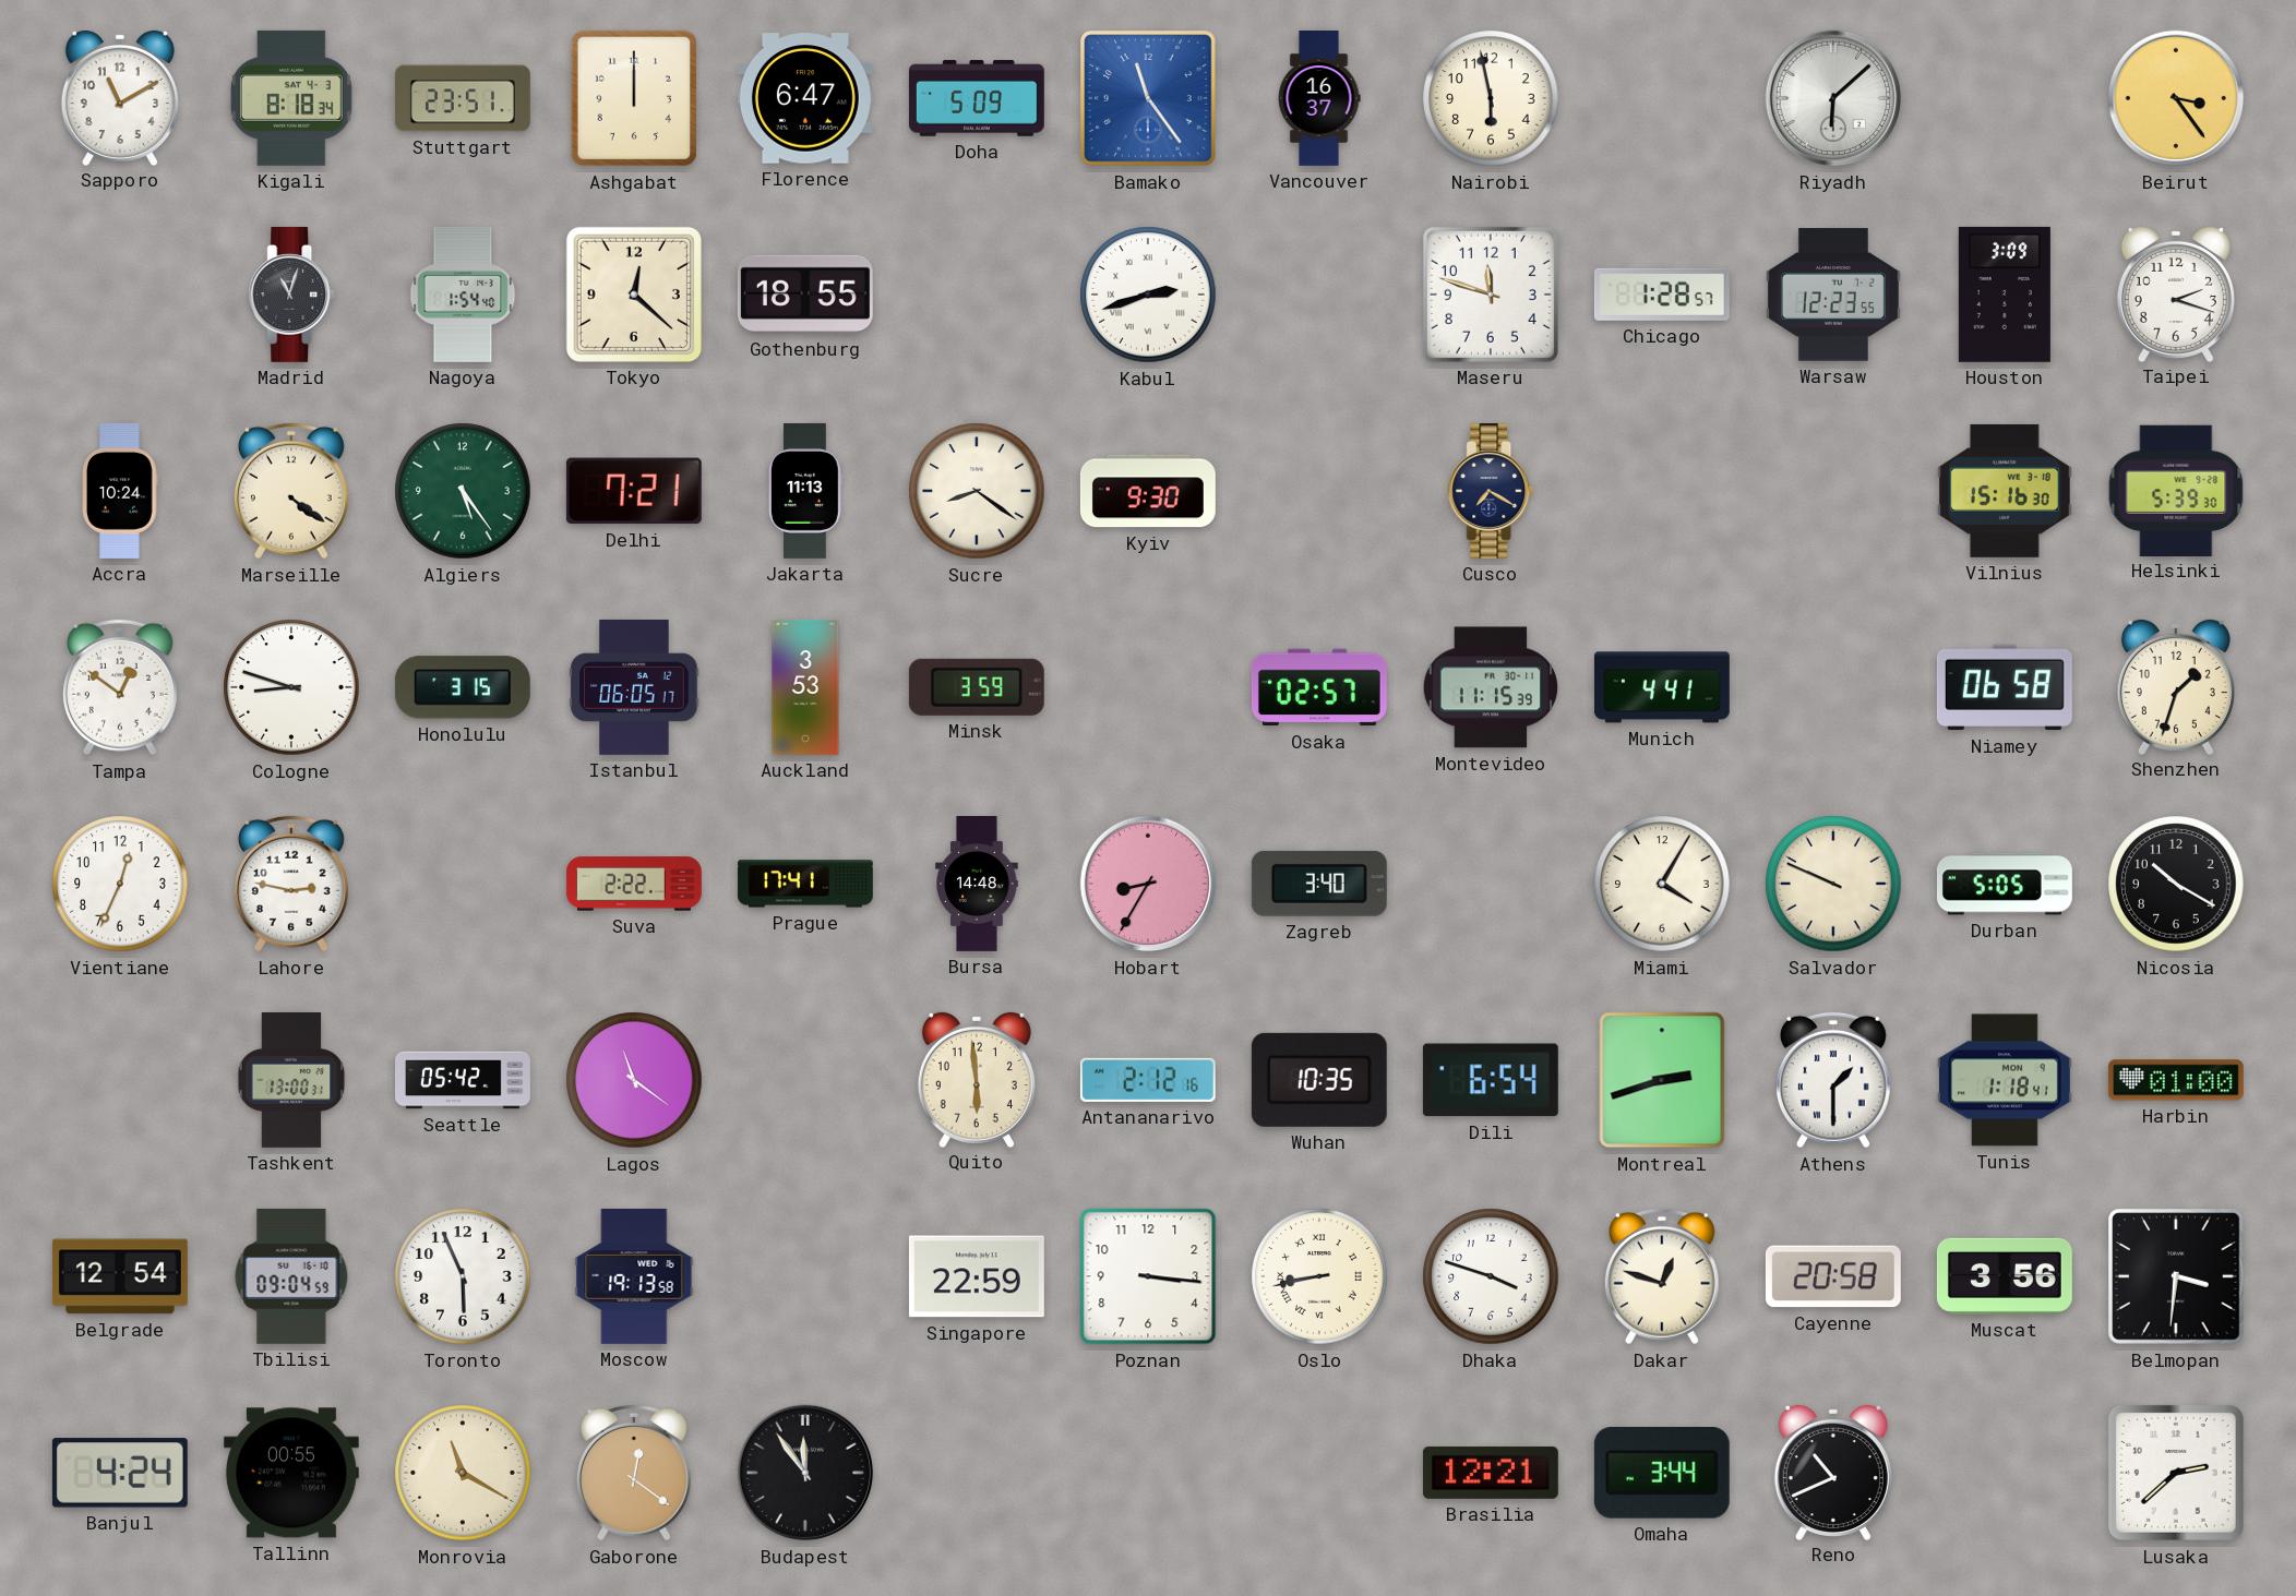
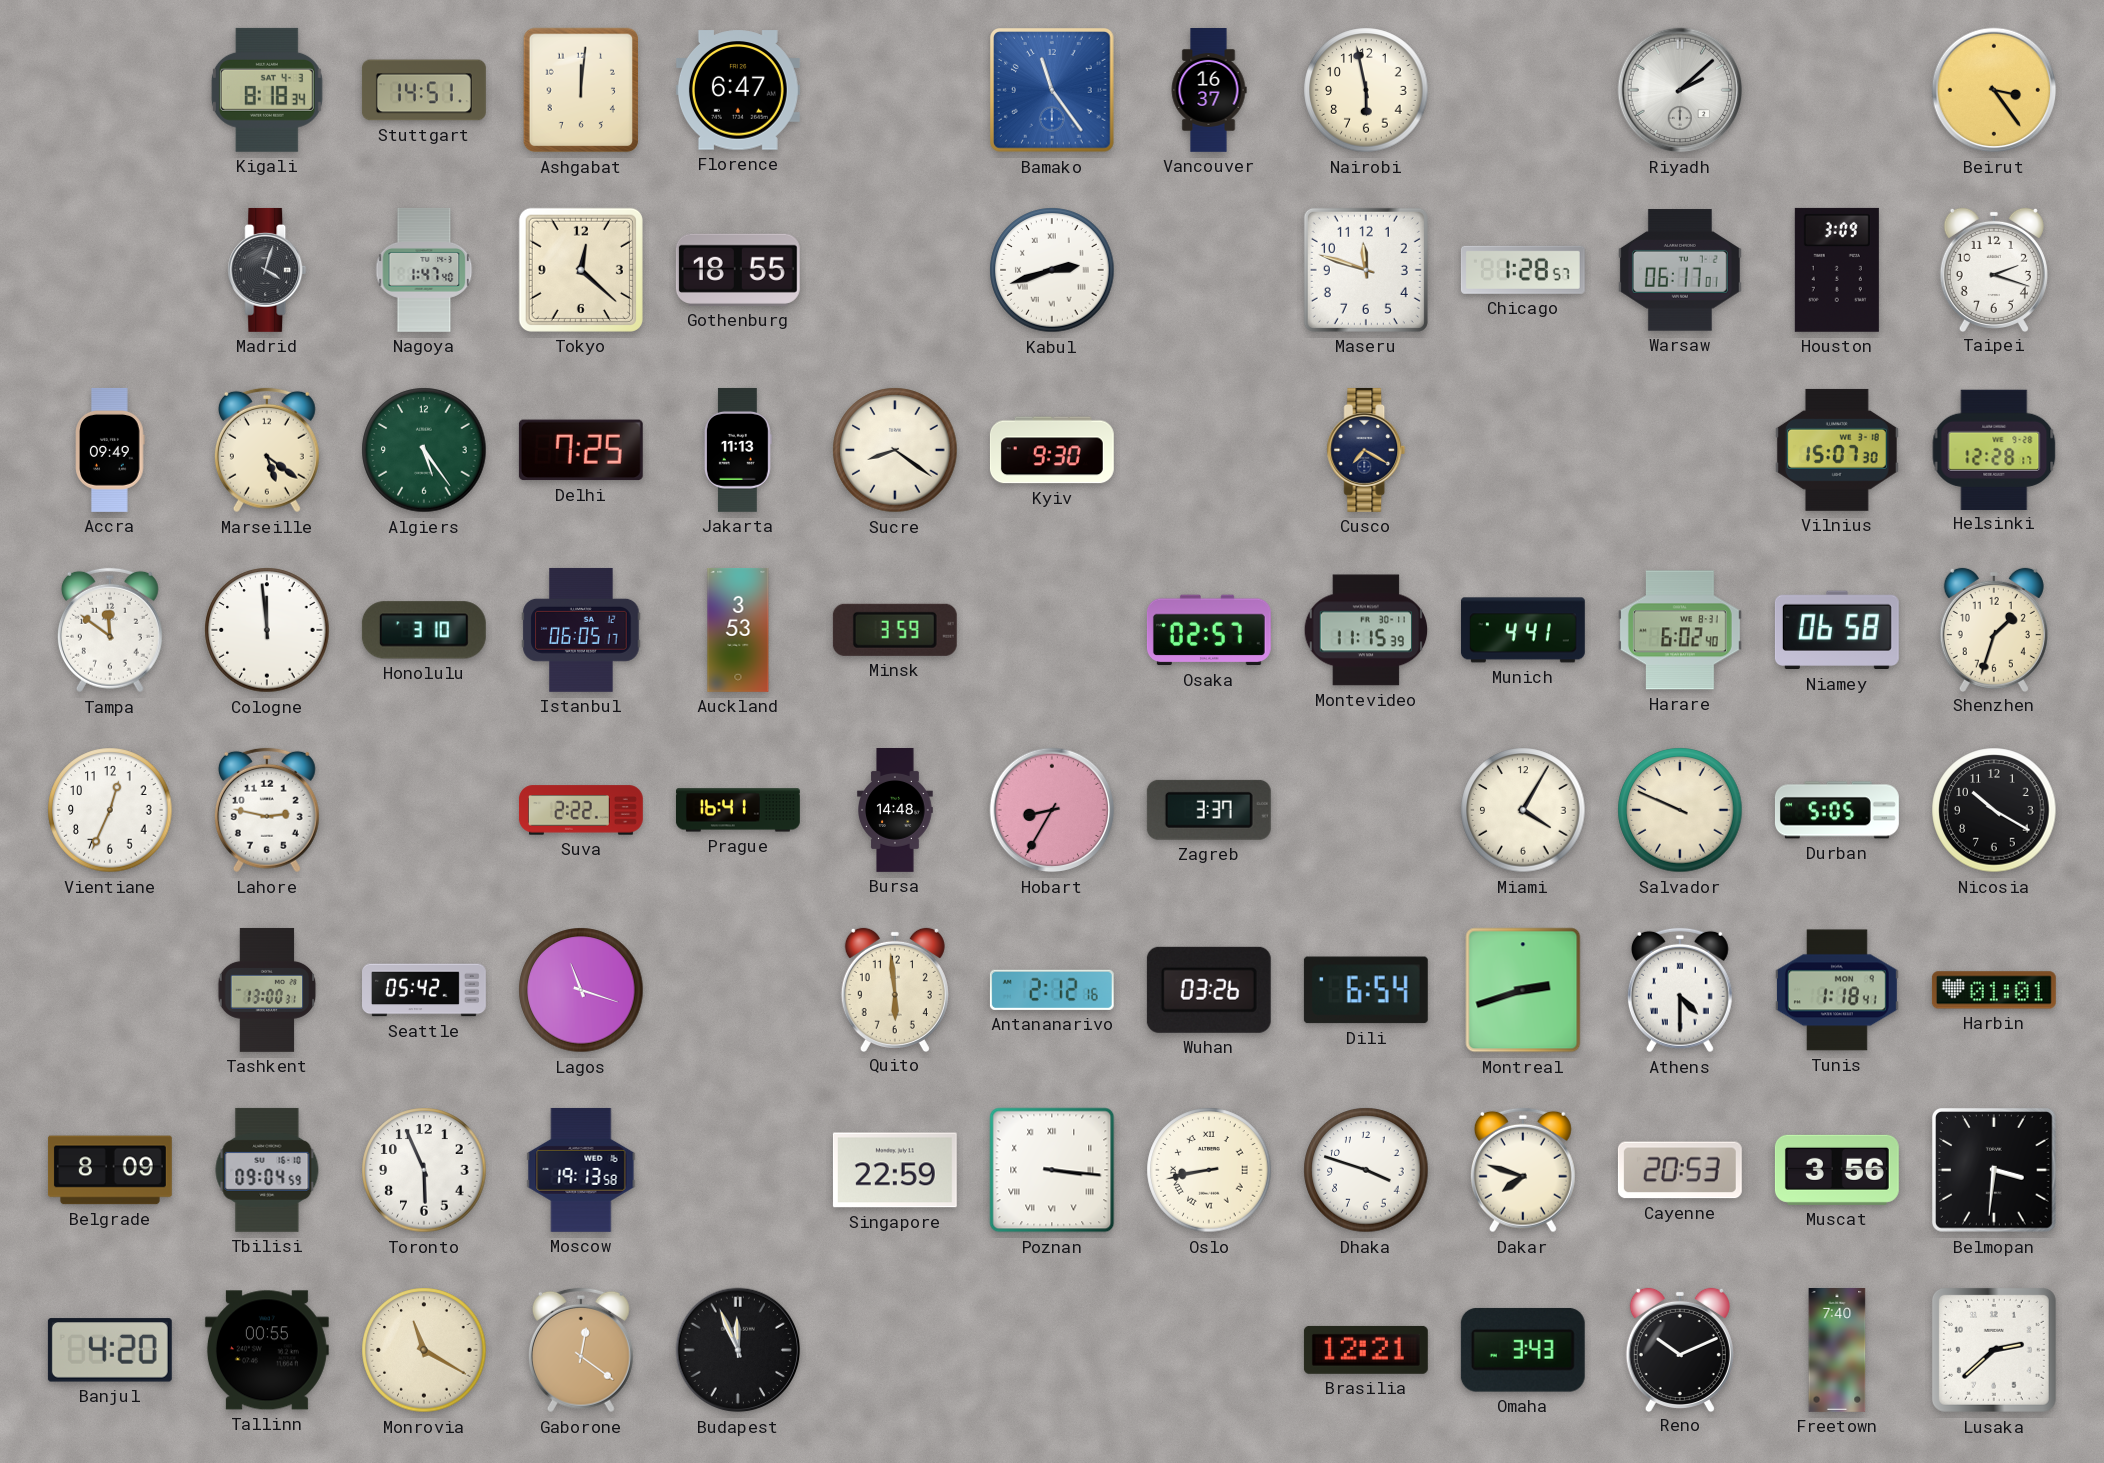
Sapporo: 11:10 -> none (120, 97)
Stuttgart: 23:51 -> 14:51 (424, 90)
Ashgabat: 12:00 -> 12:01 (580, 90)
Doha: 5:09 -> none (977, 98)
Riyadh: 6:08 -> 2:08 (1680, 90)
Madrid: 11:03 -> 4:03 (267, 270)
Nagoya: 1:54 -> 1:47 (424, 270)
Warsaw: 12:23 -> 06:17 (1680, 270)
Accra: 10:24 -> 09:49 (110, 450)
Marseille: 4:21 -> 5:21 (267, 450)
Delhi: 7:21 -> 7:25 (581, 450)
Vilnius: 15:16 -> 15:07 (1837, 450)
Helsinki: 5:39 -> 12:28 (1994, 449)
Tampa: 12:51 -> 11:51 (110, 630)
Cologne: 8:48 -> 11:59 (267, 630)
Honolulu: 3:15 -> 3:10 (424, 630)
Harare: none -> 6:02 (1680, 630)
Prague: 17:41 -> 16:41 (738, 810)
Zagreb: 3:40 -> 3:37 (1209, 810)
Lagos: 11:21 -> 11:18 (581, 990)
Wuhan: 10:35 -> 03:26 (1209, 990)
Athens: 1:30 -> 4:30 (1680, 990)
Harbin: 01:00 -> 01:01 (1994, 990)
Belgrade: 12:54 -> 8:09 (110, 1170)
Poznan numerals: Arabic -> Roman (1052, 1170)
Dakar: 12:48 -> 7:48 (1523, 1170)
Cayenne: 20:58 -> 20:53 (1680, 1170)
Banjul: 4:24 -> 4:20 (110, 1350)
Budapest: 11:54 -> 11:56 (738, 1350)
Omaha: 3:44 -> 3:43 (1523, 1350)
Reno: 10:41 -> 10:11 (1680, 1349)
Freetown: none -> 7:40 (1837, 1351)
